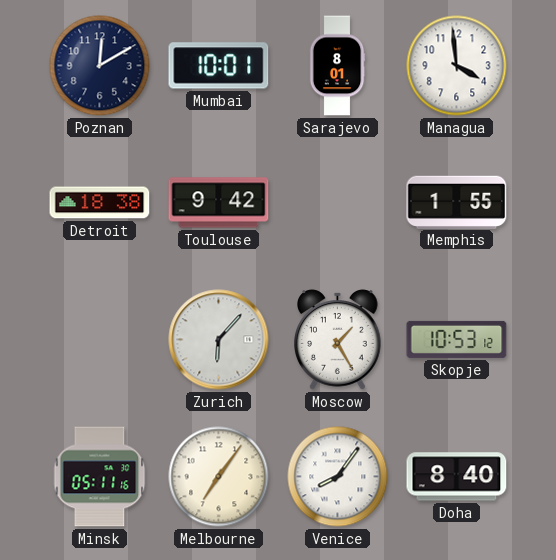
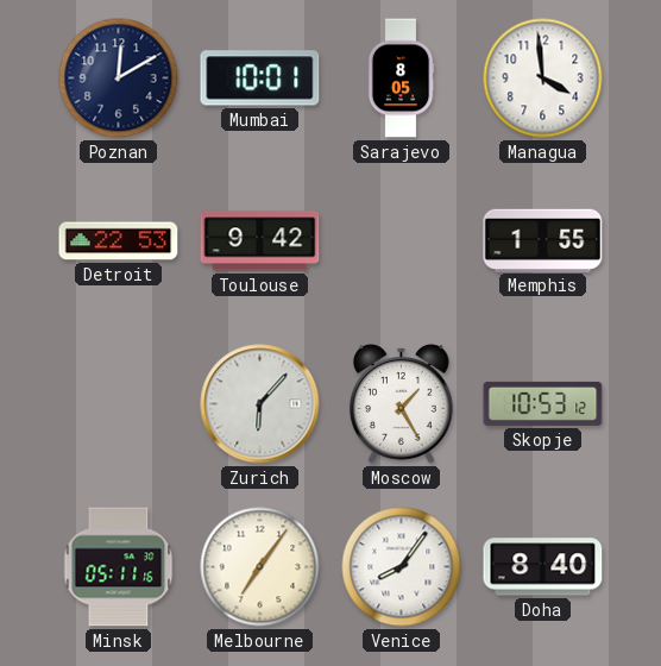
Sarajevo: 8:01 -> 8:05 (401, 78)
Detroit: 18:38 -> 22:53 (119, 241)
